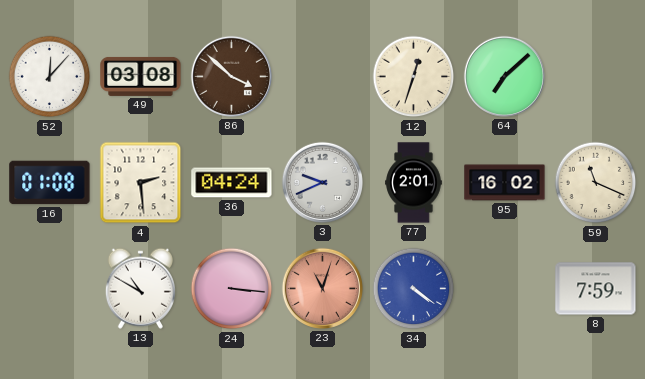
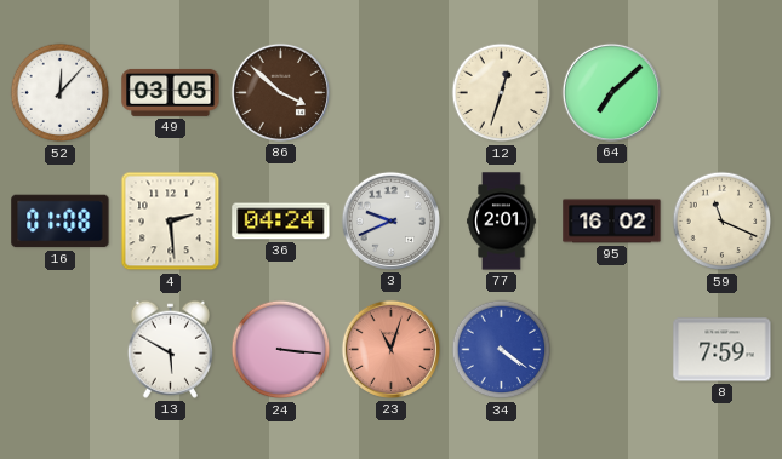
49: 03:08 -> 03:05 (171, 92)
13: 10:50 -> 5:50 (170, 349)
